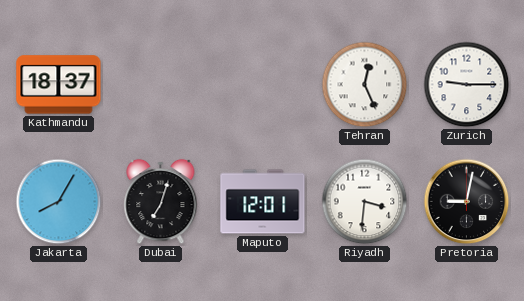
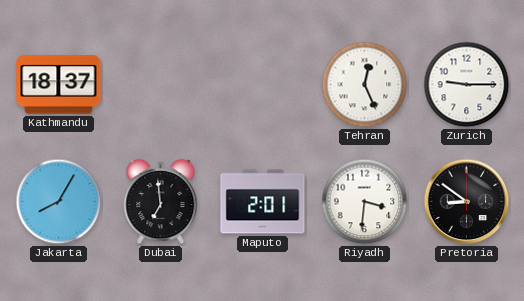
Dubai: 7:03 -> 6:59 (161, 202)
Maputo: 12:01 -> 2:01 (263, 202)
Pretoria: 9:02 -> 8:51 (467, 202)
